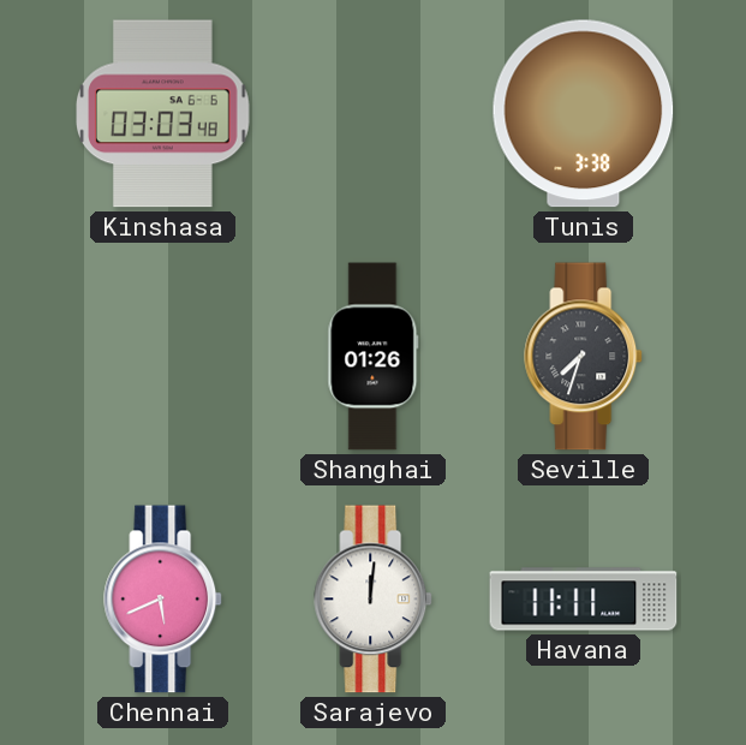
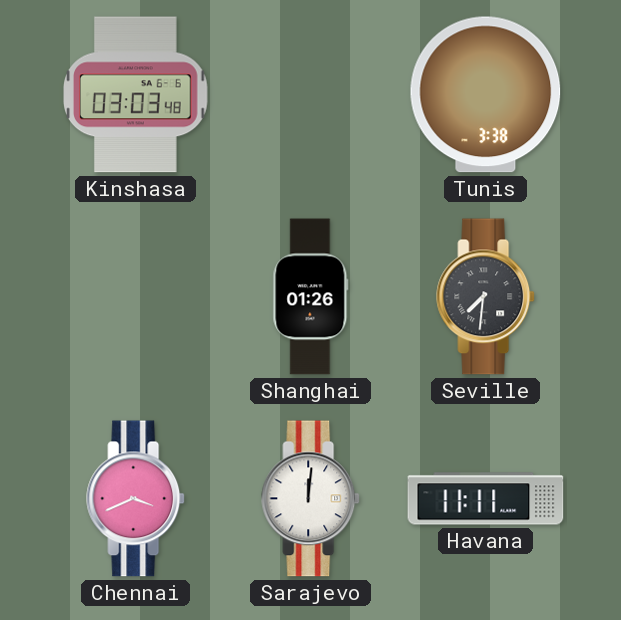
Seville: 7:33 -> 7:31 (486, 297)
Chennai: 5:41 -> 3:41 (136, 499)
